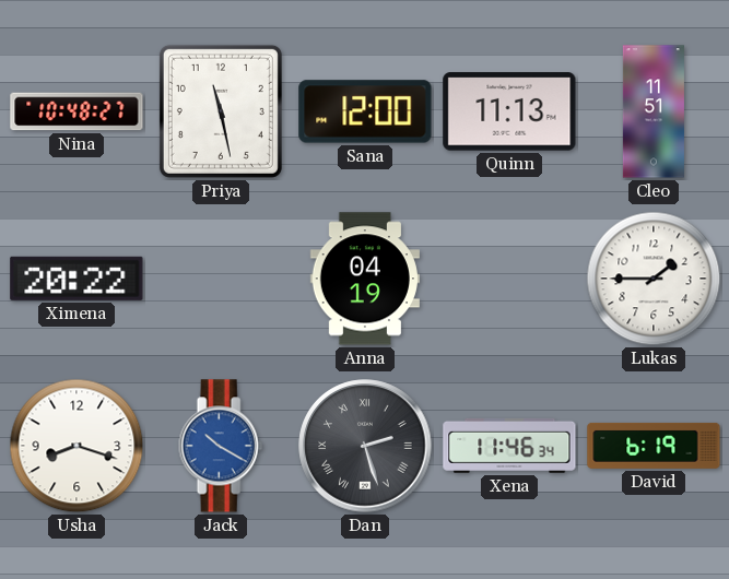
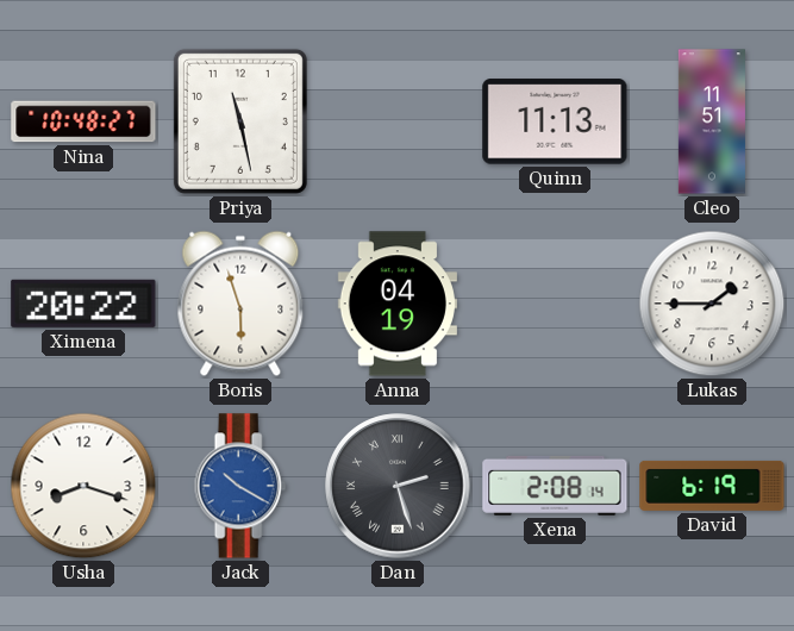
Sana: 12:00 -> none (365, 111)
Boris: none -> 5:57 (240, 304)
Xena: 11:46 -> 2:08 (555, 486)
